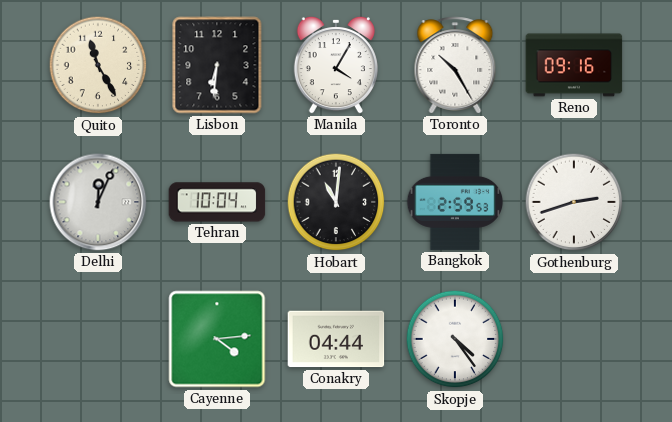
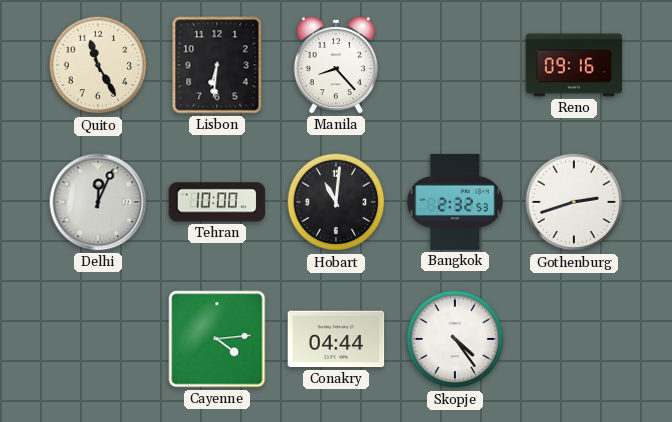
Manila: 4:05 -> 8:23 (336, 65)
Toronto: 10:25 -> none (455, 65)
Tehran: 10:04 -> 10:00 (217, 202)
Bangkok: 2:59 -> 2:32 (455, 202)
